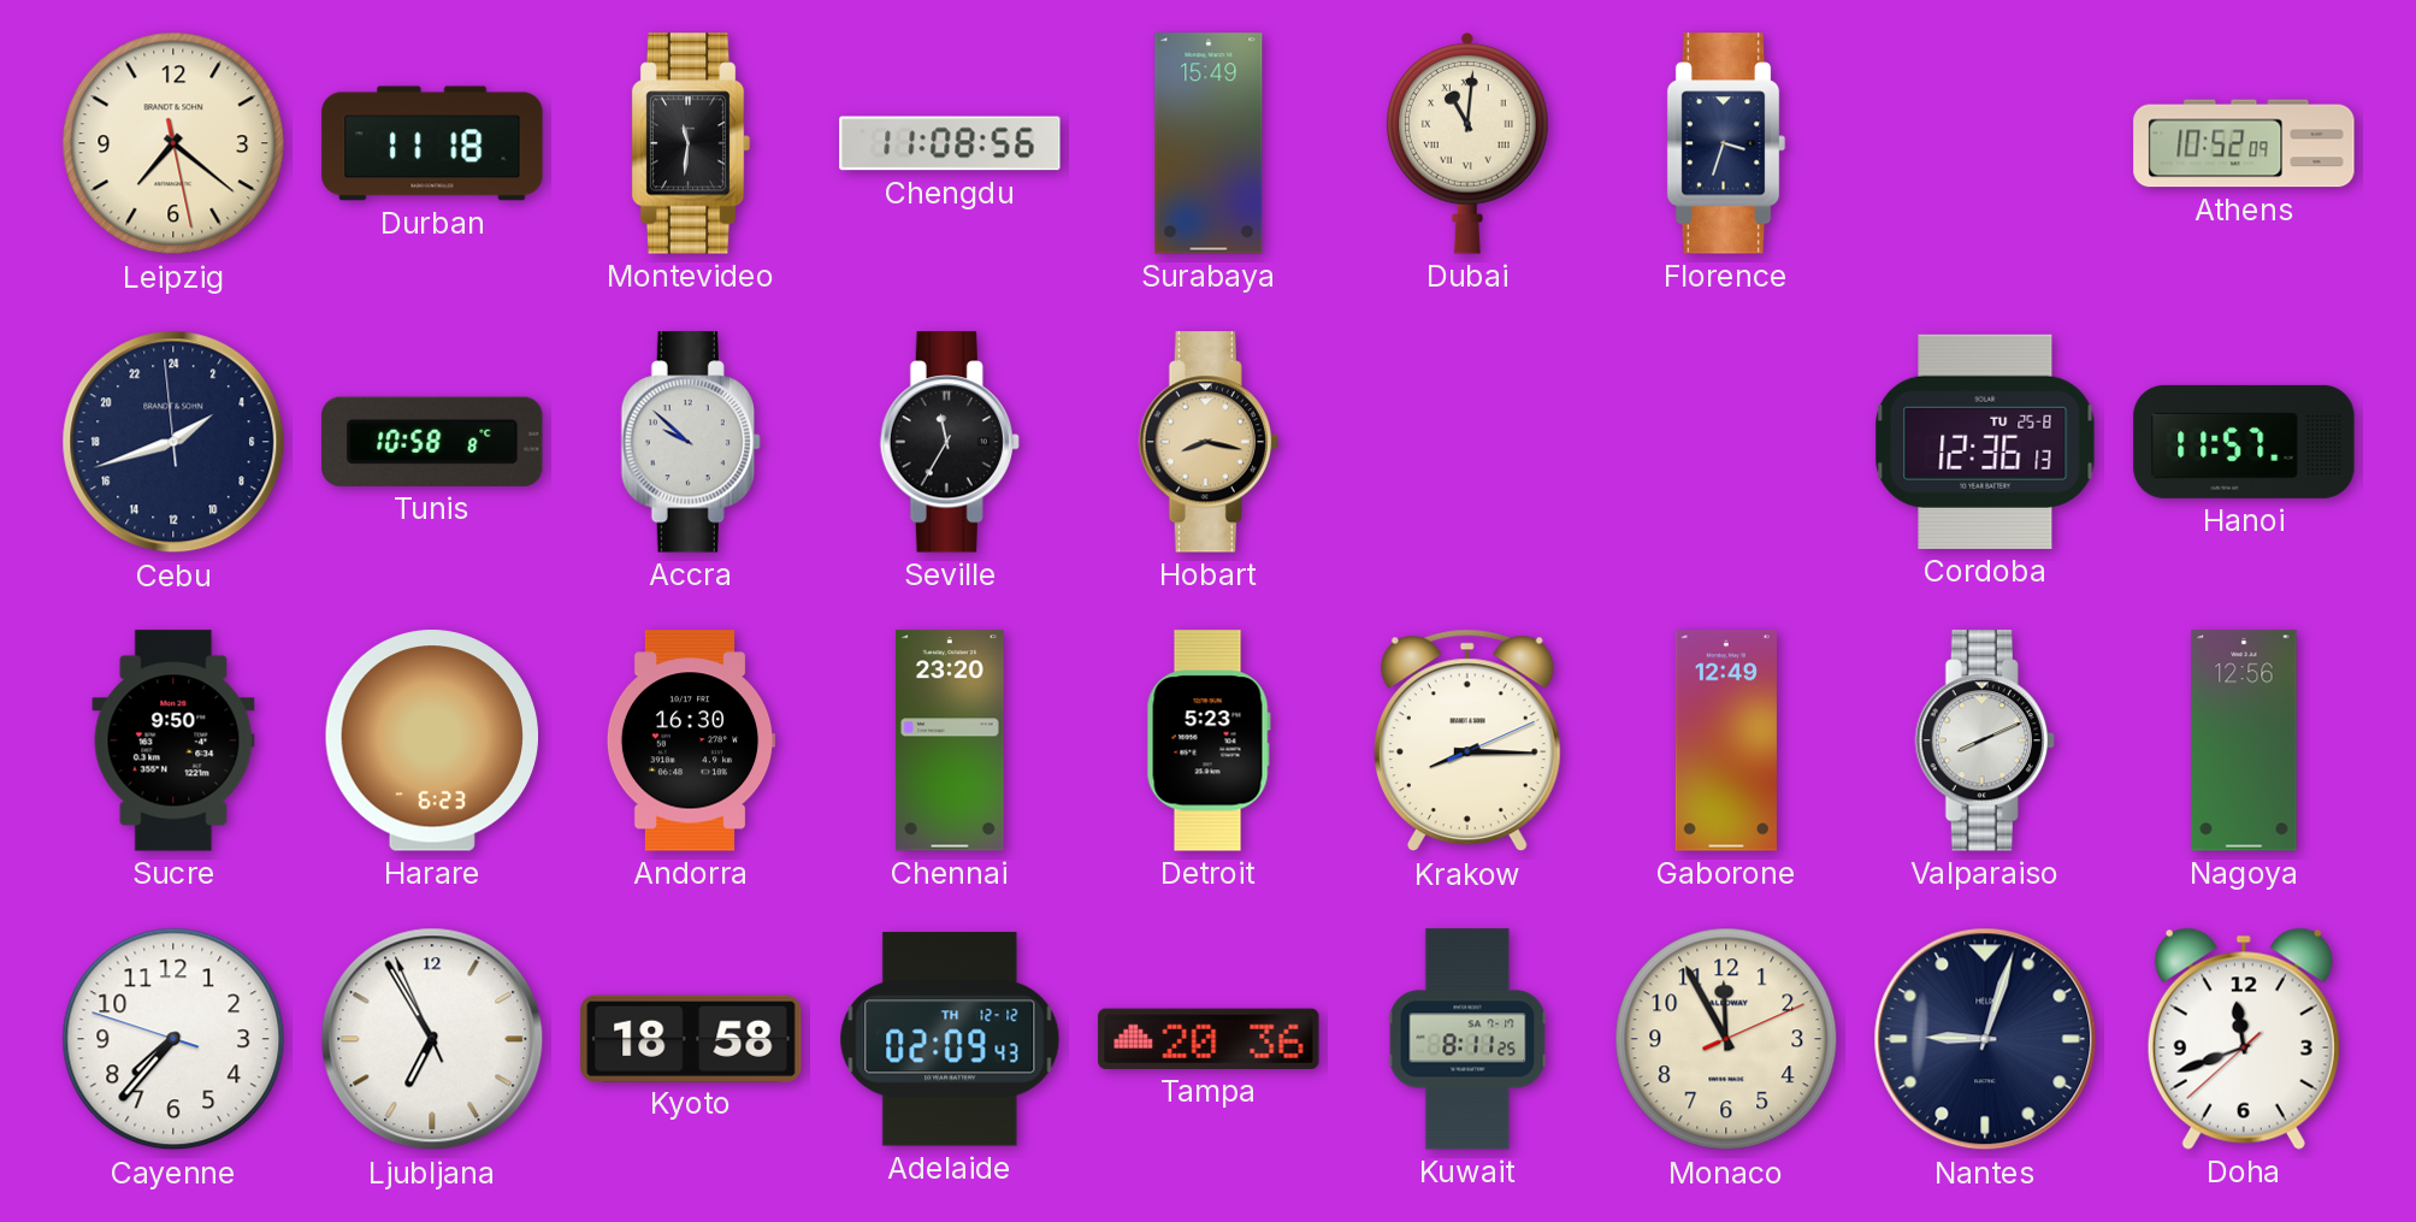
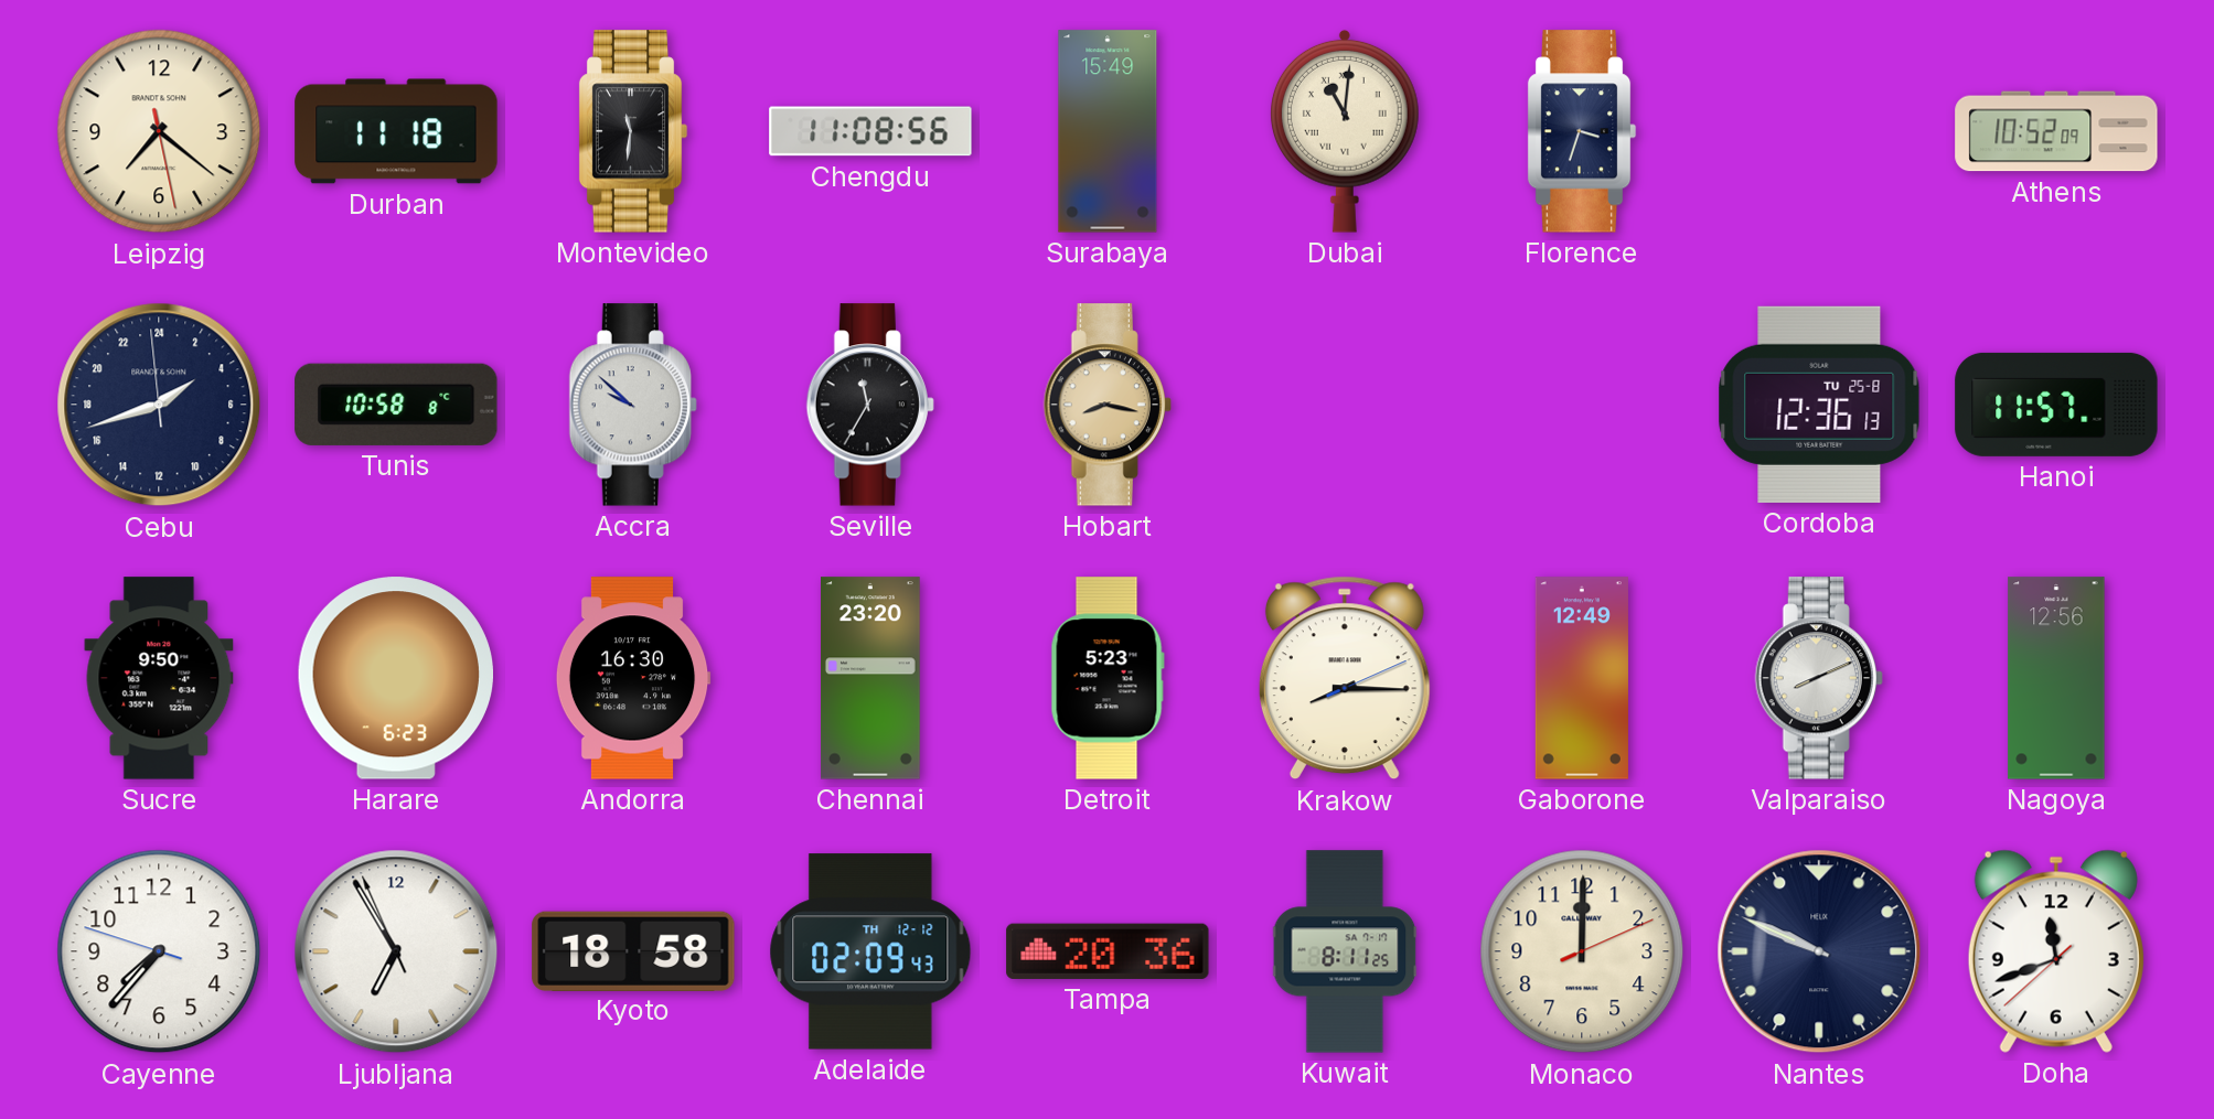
Monaco: 11:55 -> 12:00 (1582, 951)
Nantes: 9:03 -> 9:49 (1819, 951)
